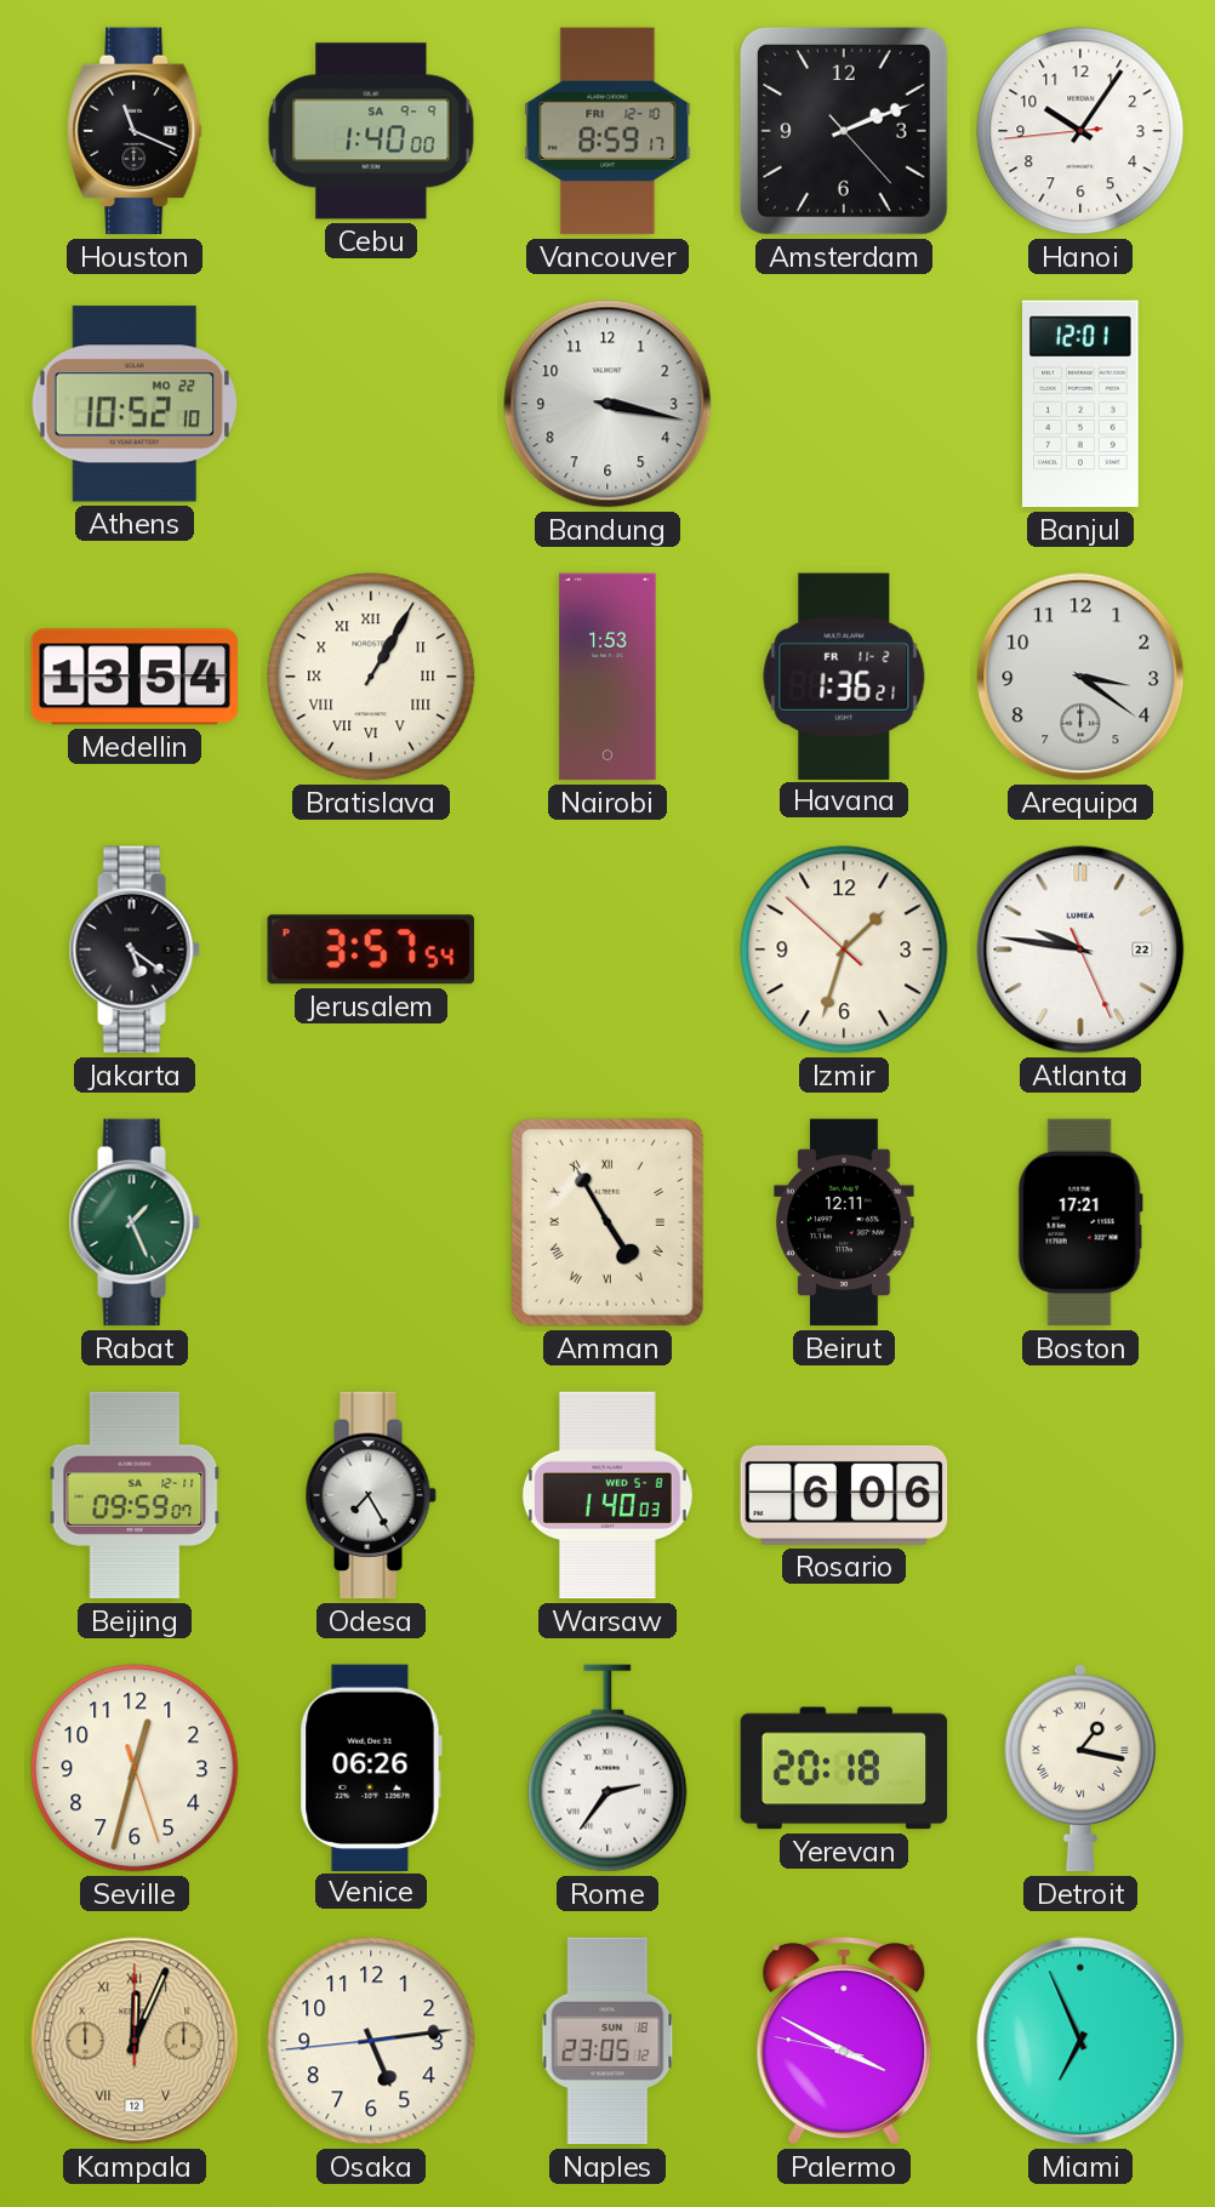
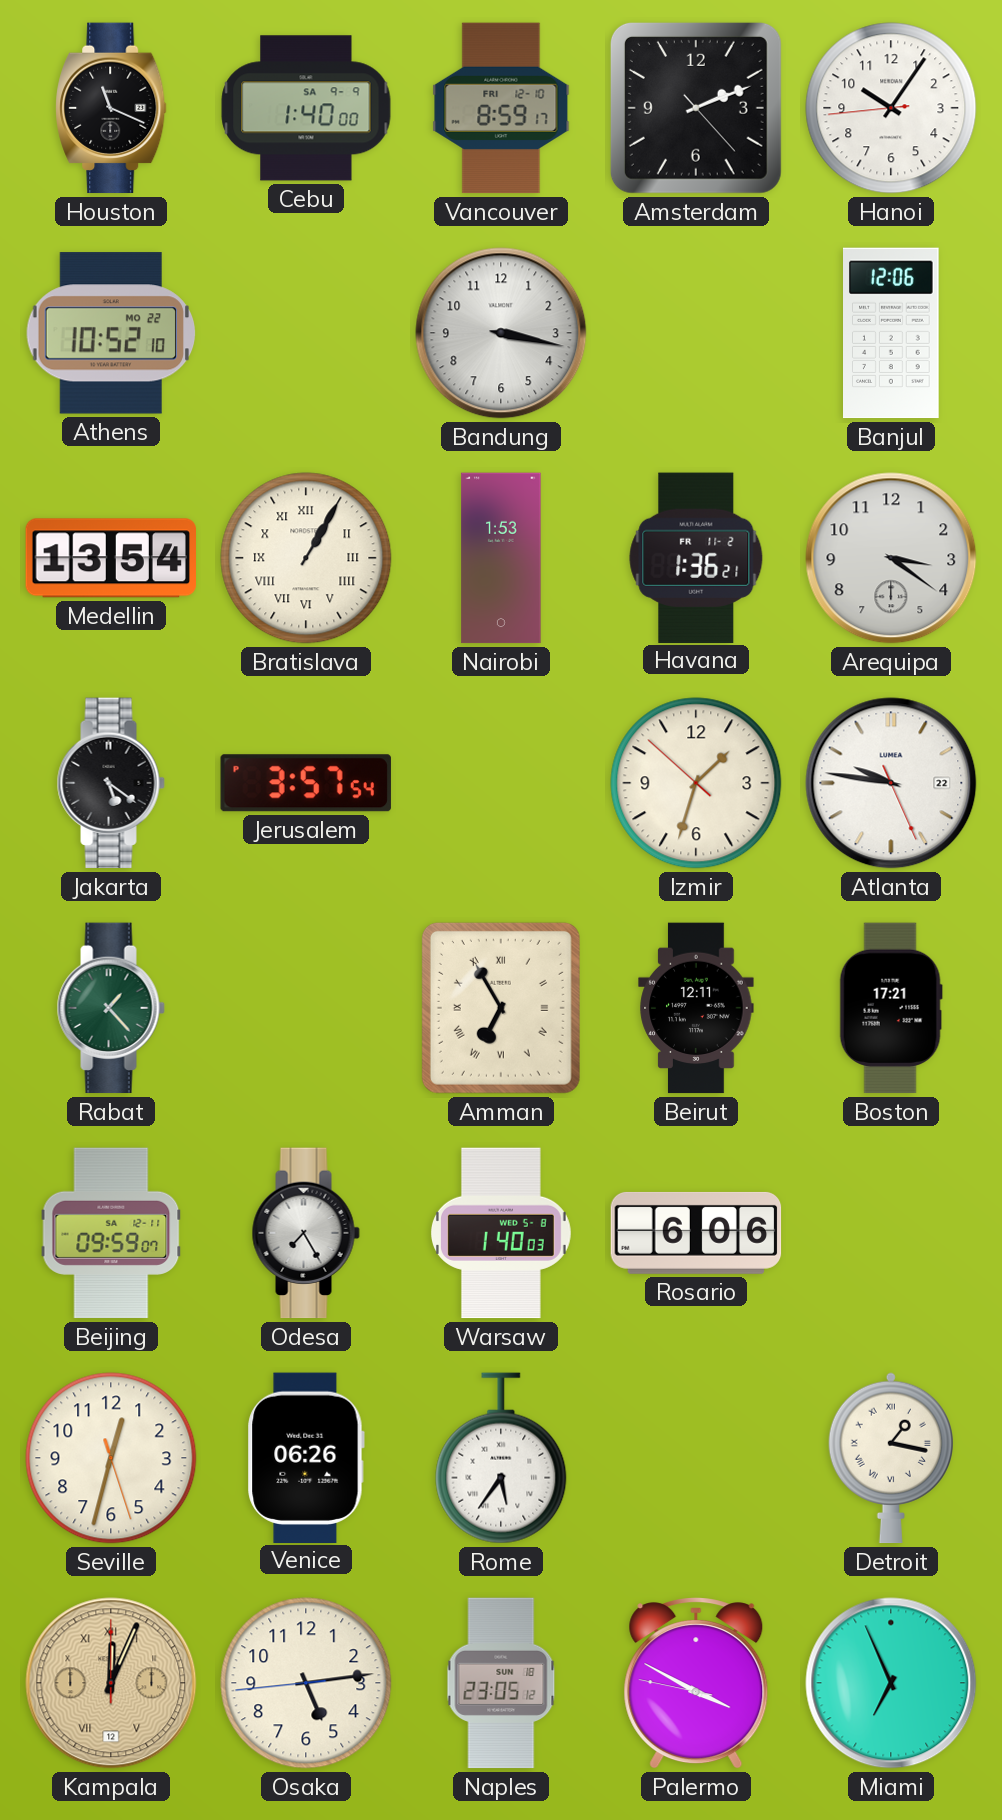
Banjul: 12:01 -> 12:06 (891, 333)
Rabat: 1:26 -> 1:23 (111, 1008)
Amman: 4:55 -> 6:55 (501, 1008)
Rome: 2:36 -> 5:36 (501, 1458)
Yerevan: 20:18 -> none (844, 1768)
